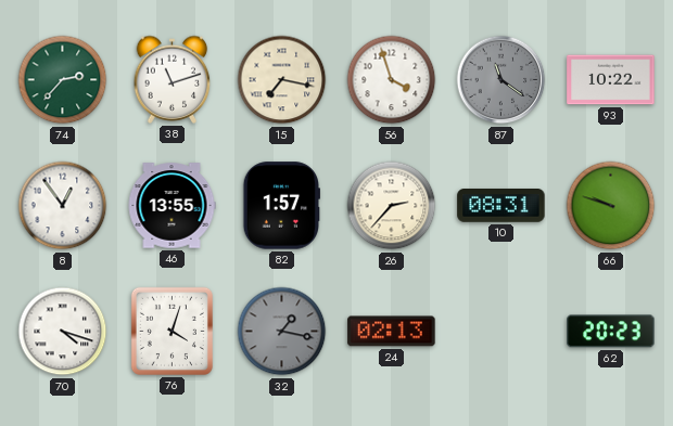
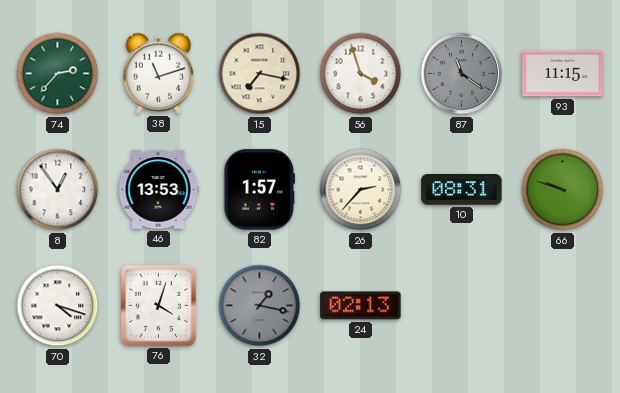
93: 10:22 -> 11:15 (563, 74)
46: 13:55 -> 13:53 (158, 190)
62: 20:23 -> none (611, 332)
